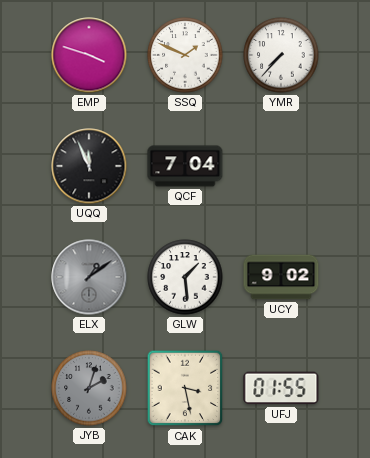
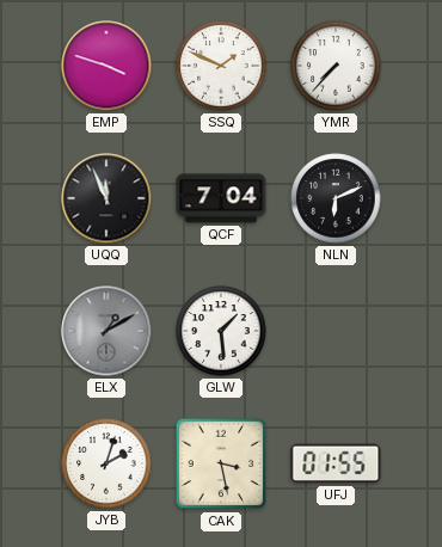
NLN: none -> 6:11 (336, 198)
ELX: 1:09 -> 1:10 (106, 331)
UCY: 9:02 -> none (281, 277)
JYB dial: grey -> white (106, 463)
